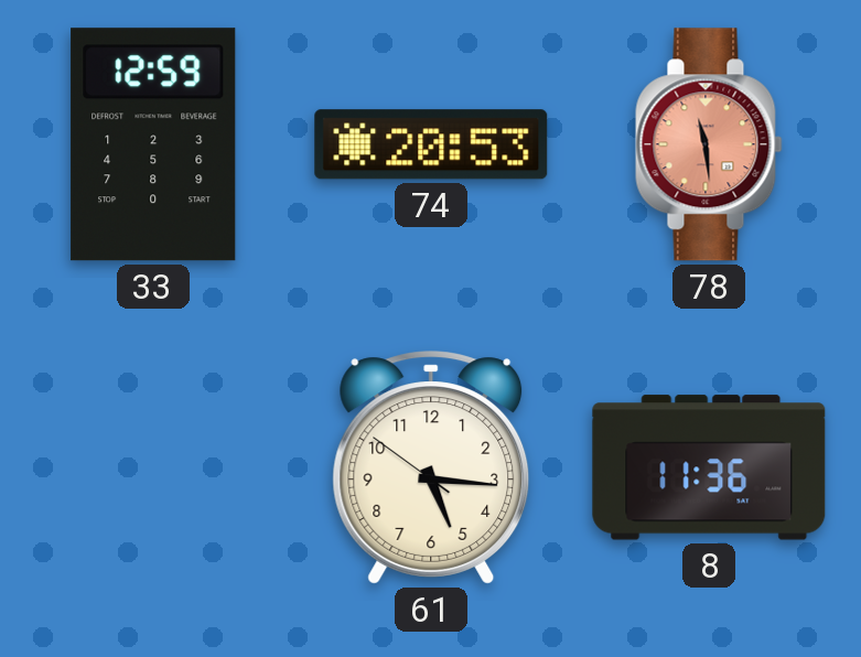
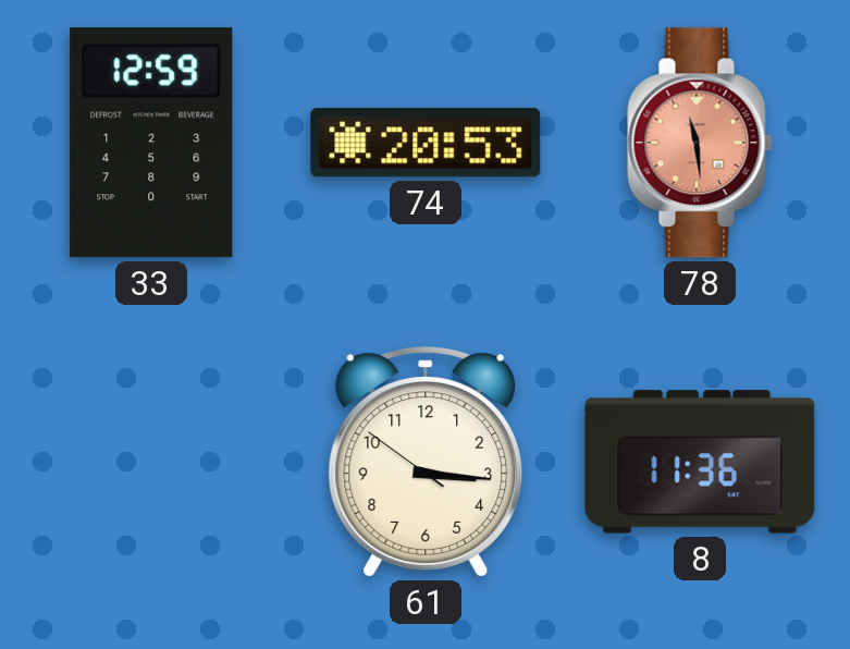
61: 5:15 -> 3:15 (426, 462)
